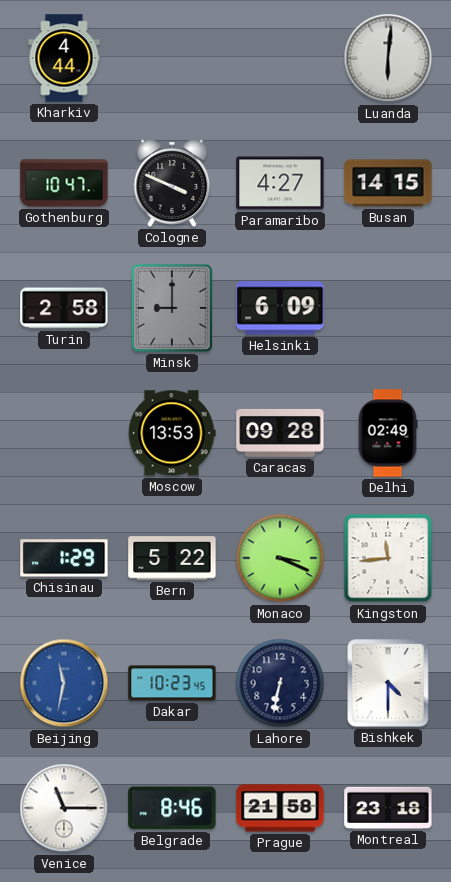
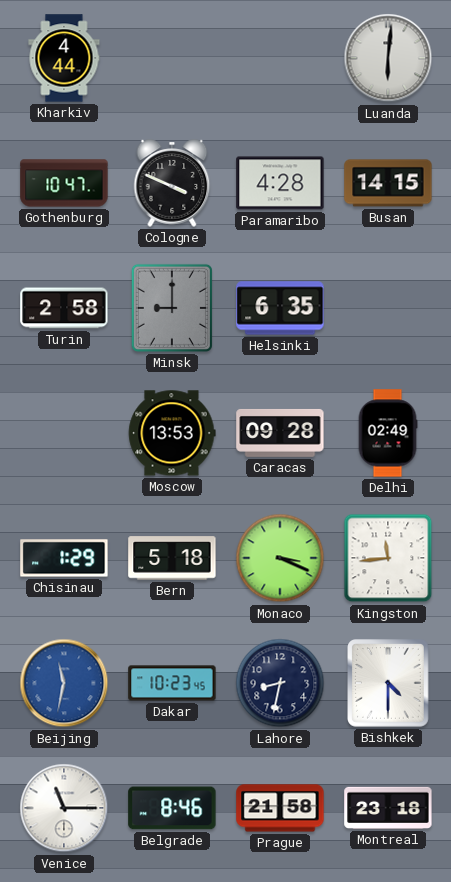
Paramaribo: 4:27 -> 4:28 (280, 183)
Helsinki: 6:09 -> 6:35 (280, 308)
Bern: 5:22 -> 5:18 (172, 558)
Lahore: 6:32 -> 8:32 (280, 683)
